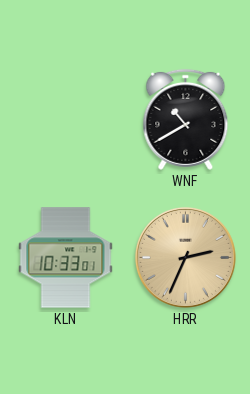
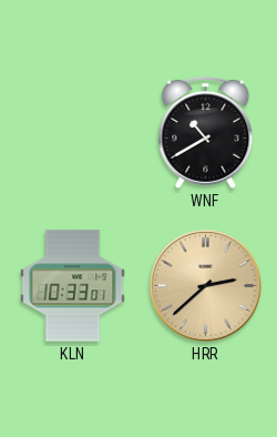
HRR: 2:34 -> 2:38 (205, 285)
